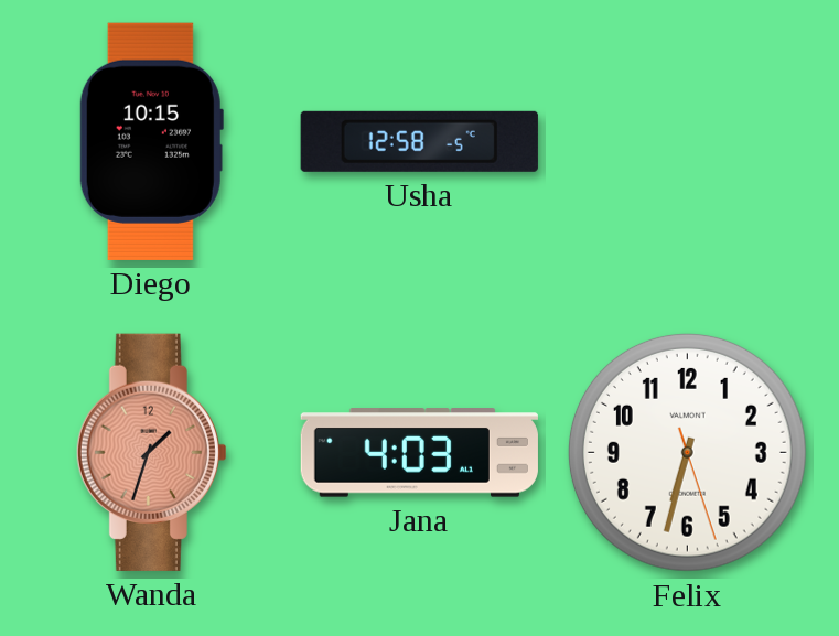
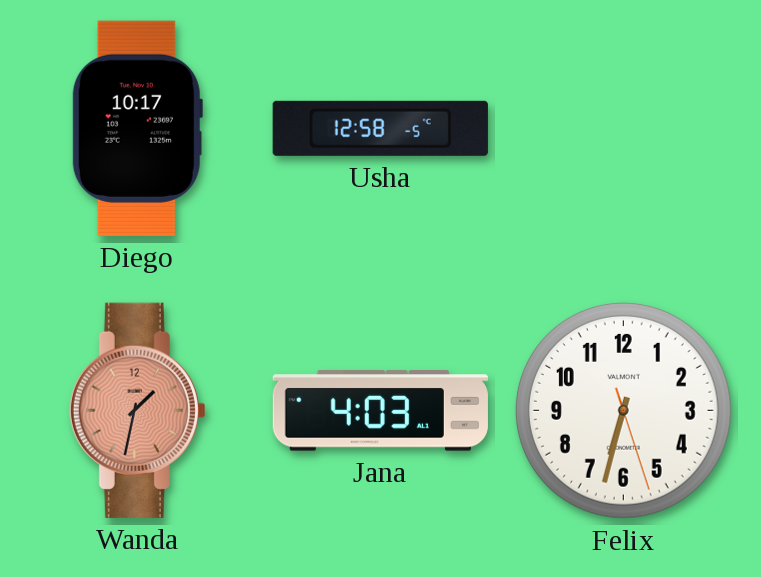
Diego: 10:15 -> 10:17 (137, 128)
Wanda: 1:33 -> 1:32 (137, 410)
